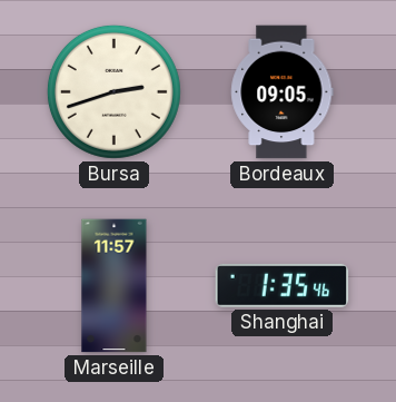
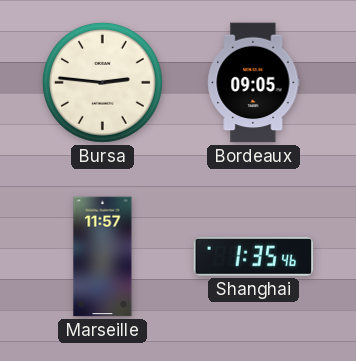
Bursa: 2:42 -> 2:46 (102, 82)
